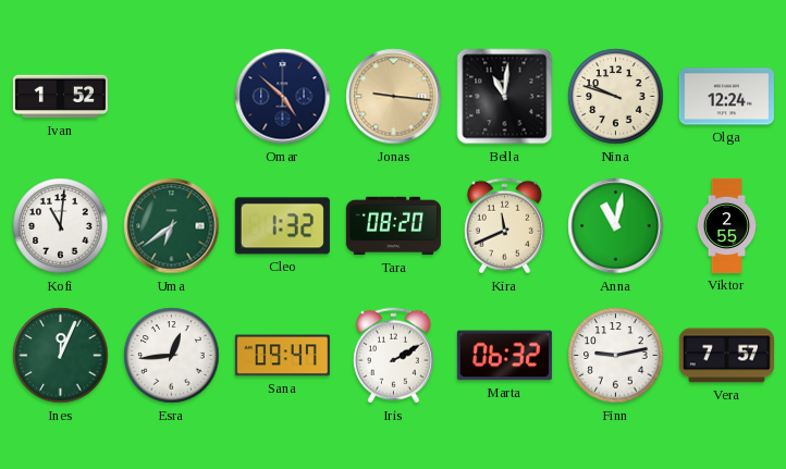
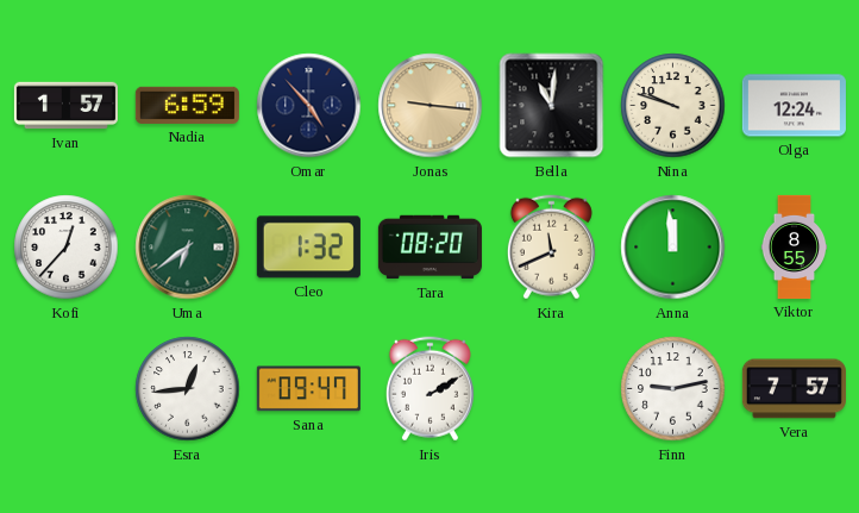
Ivan: 1:52 -> 1:57 (65, 106)
Nadia: none -> 6:59 (187, 105)
Omar: 4:52 -> 4:53 (309, 106)
Kofi: 11:01 -> 12:37 (67, 248)
Anna: 11:02 -> 11:59 (673, 248)
Viktor: 2:55 -> 8:55 (795, 246)
Ines: 12:04 -> none (61, 356)
Marta: 06:32 -> none (504, 356)
